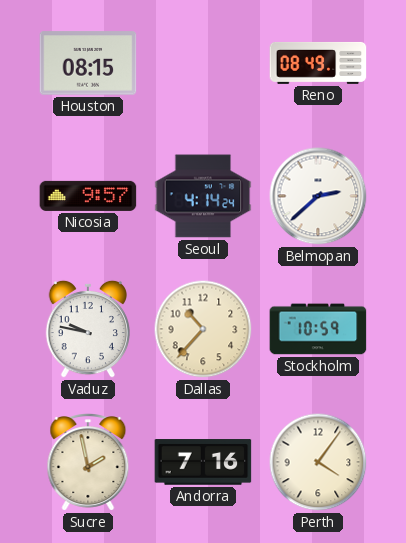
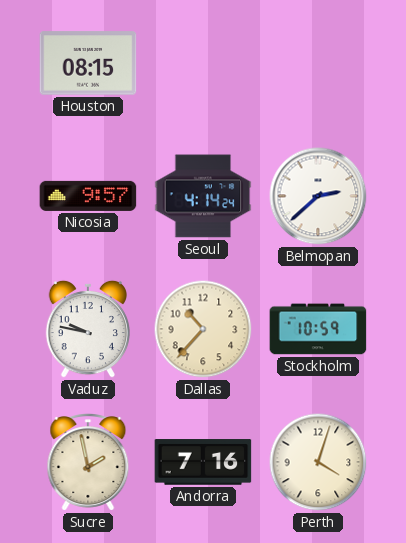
Reno: 08:49 -> none (318, 63)
Perth: 4:06 -> 4:03 (318, 462)
